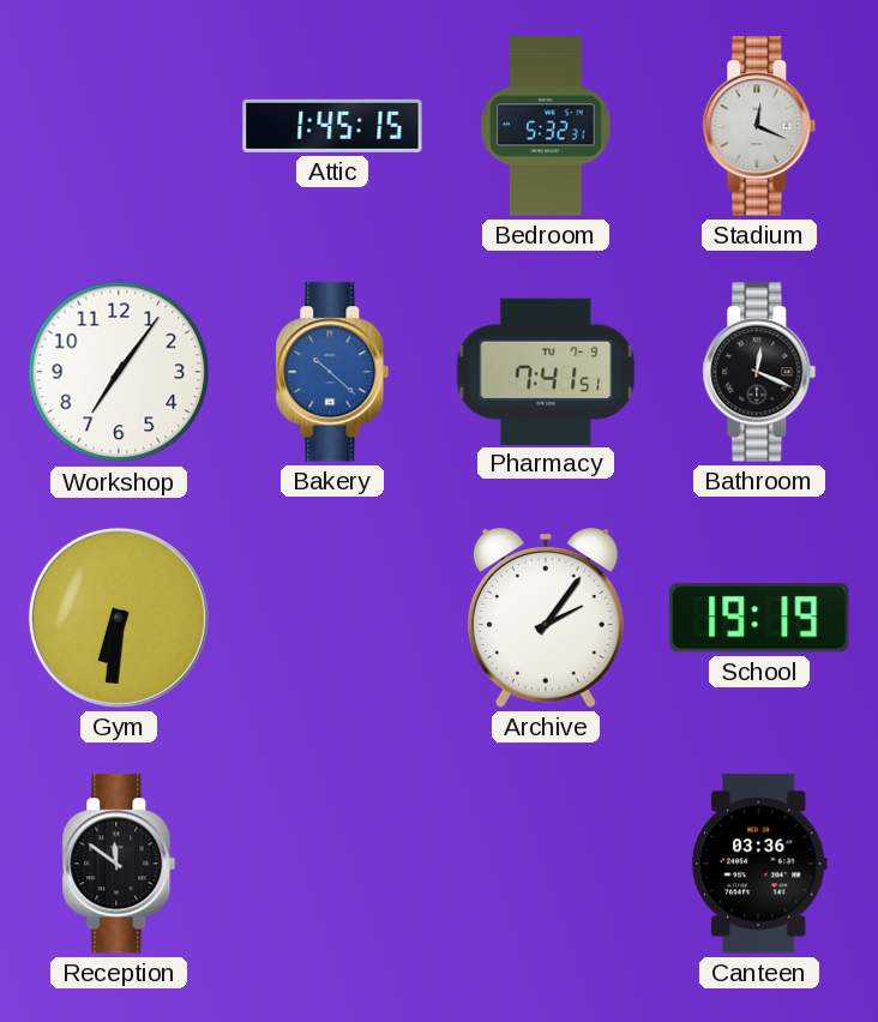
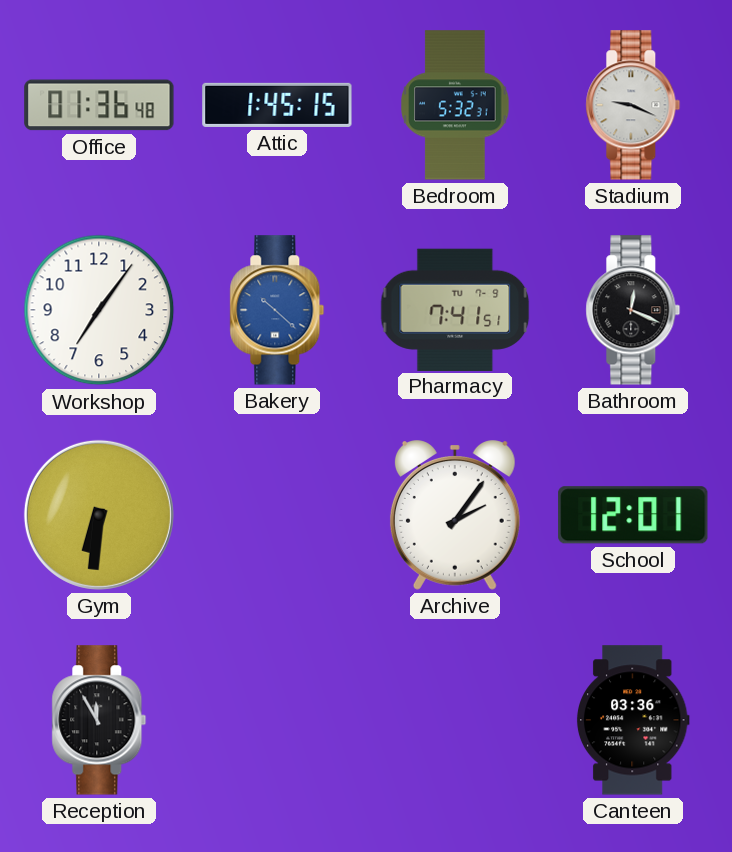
Office: none -> 01:36 (99, 105)
Stadium: 12:19 -> 9:19 (633, 105)
School: 19:19 -> 12:01 (633, 515)
Reception: 11:51 -> 11:55 (99, 720)
